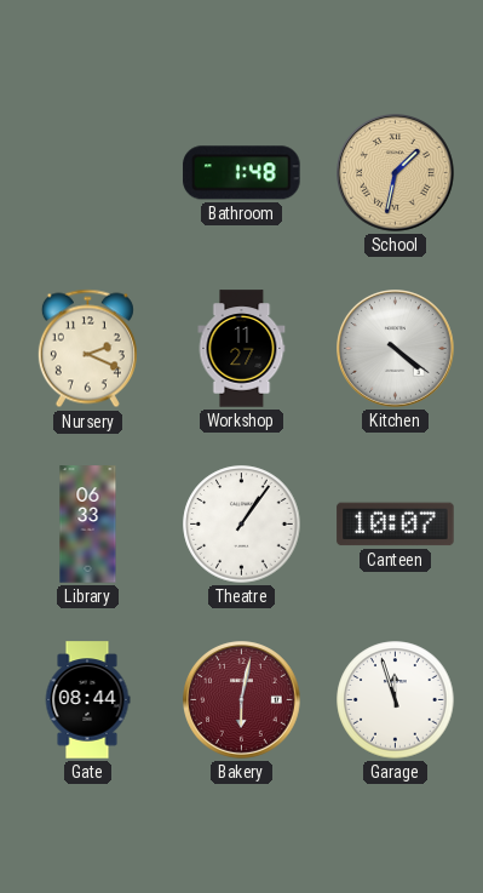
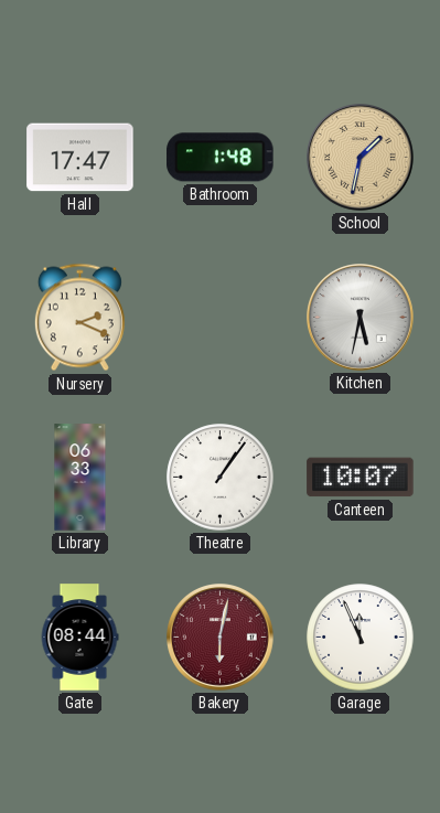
Hall: none -> 17:47 (81, 158)
Workshop: 11:27 -> none (242, 349)
Kitchen: 4:21 -> 5:32 (361, 318)
Garage: 11:57 -> 11:56 (361, 638)
